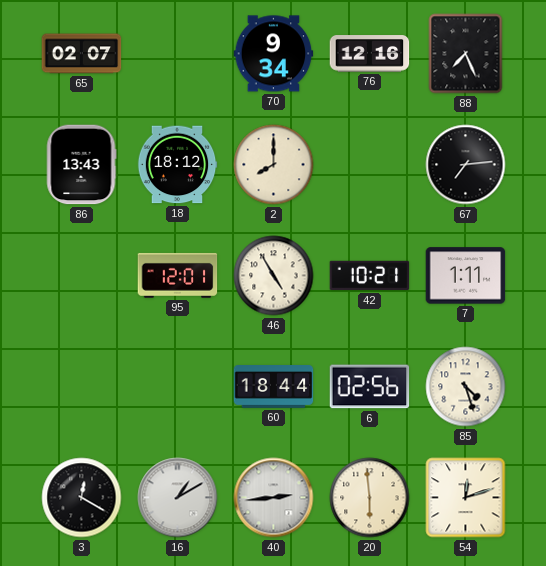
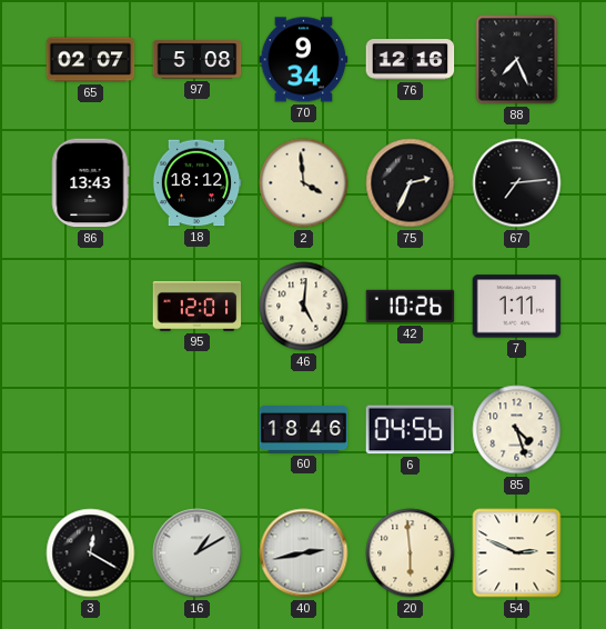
97: none -> 5:08 (198, 60)
2: 8:00 -> 3:59 (304, 183)
75: none -> 2:34 (411, 183)
46: 4:55 -> 5:01 (304, 307)
42: 10:21 -> 10:26 (411, 307)
60: 18:44 -> 18:46 (304, 430)
6: 02:56 -> 04:56 (411, 430)
40: 2:44 -> 2:43 (304, 553)
54: 12:12 -> 2:49 (517, 553)
